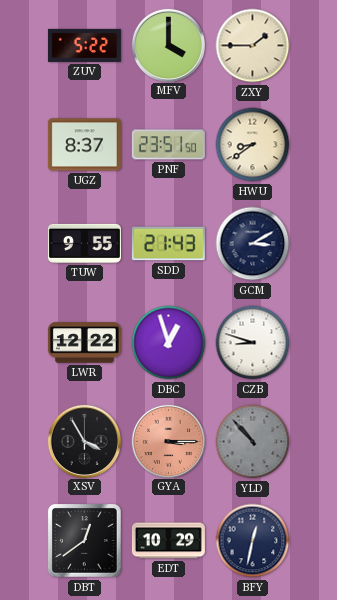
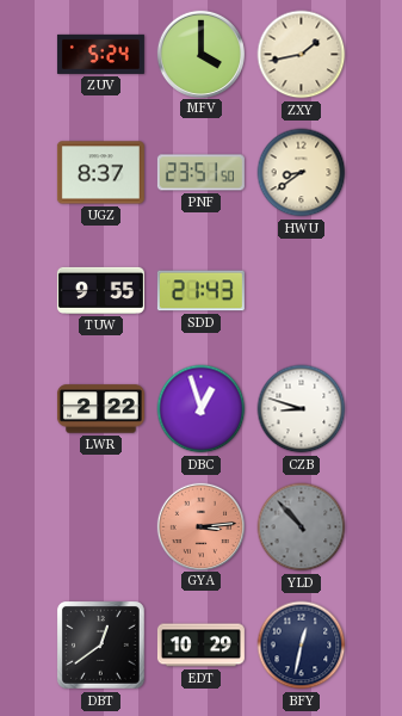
ZUV: 5:22 -> 5:24 (100, 54)
ZXY: 1:45 -> 1:43 (302, 55)
GCM: 3:10 -> none (253, 244)
LWR: 12:22 -> 2:22 (100, 409)
XSV: 3:55 -> none (84, 441)
GYA: 3:15 -> 3:14 (200, 526)
